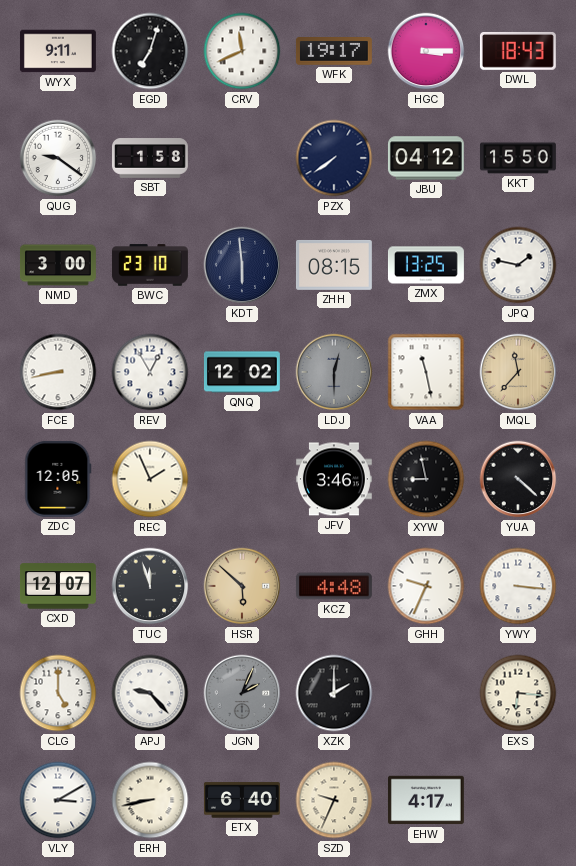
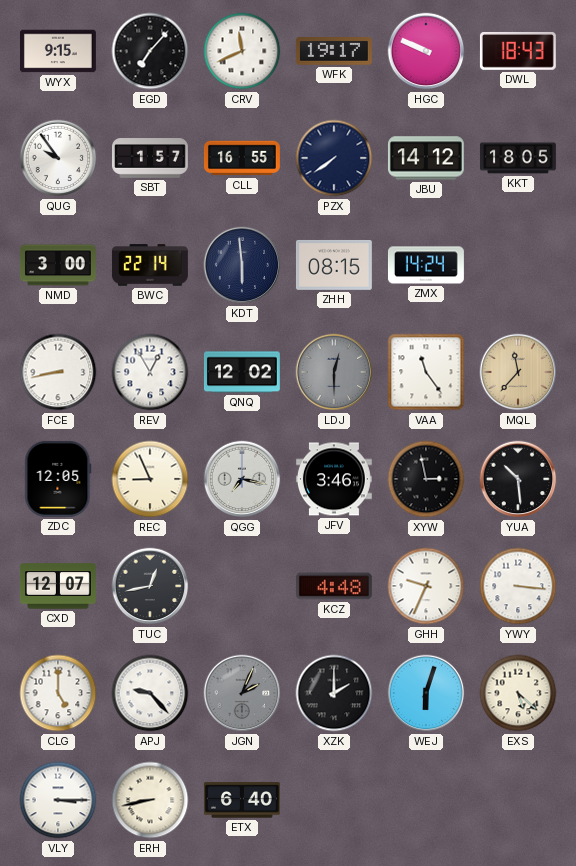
WYX: 9:11 -> 9:15 (58, 51)
EGD: 7:03 -> 7:07 (150, 51)
HGC: 3:15 -> 9:49 (426, 51)
QUG: 9:21 -> 9:54 (58, 158)
SBT: 1:58 -> 1:57 (151, 158)
CLL: none -> 16:55 (242, 158)
JBU: 04:12 -> 14:12 (426, 158)
KKT: 15:50 -> 18:05 (518, 158)
BWC: 23:10 -> 22:14 (150, 265)
ZMX: 13:25 -> 14:24 (426, 265)
JPQ: 1:47 -> none (518, 265)
VAA: 11:28 -> 11:24 (426, 372)
REC: 1:56 -> 8:56 (150, 479)
QGG: none -> 7:17 (242, 479)
XYW: 8:58 -> 2:58 (426, 479)
YUA: 4:22 -> 10:29 (518, 479)
TUC: 11:57 -> 12:43 (150, 586)
HSR: 5:52 -> none (242, 586)
WEJ: none -> 6:03 (426, 693)
EXS: 6:16 -> 5:22 (518, 693)
VLY: 3:10 -> 3:15 (58, 800)
SZD: 9:34 -> none (334, 800)
EHW: 4:17 -> none (426, 800)
